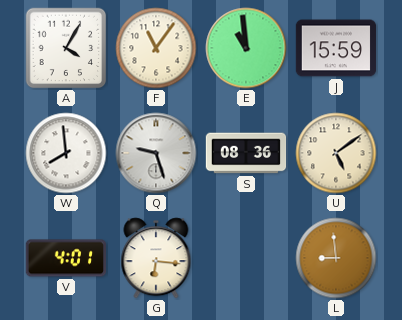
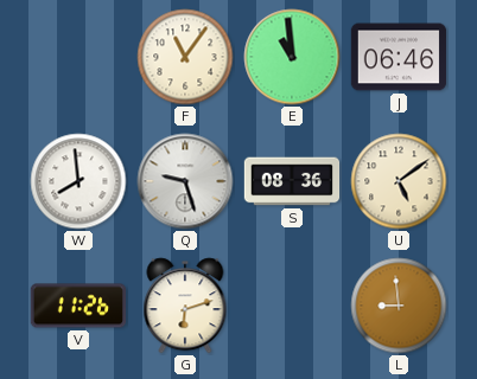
A: 4:05 -> none (66, 48)
J: 15:59 -> 06:46 (399, 57)
V: 4:01 -> 11:26 (78, 306)
G: 6:16 -> 6:12 (185, 306)
